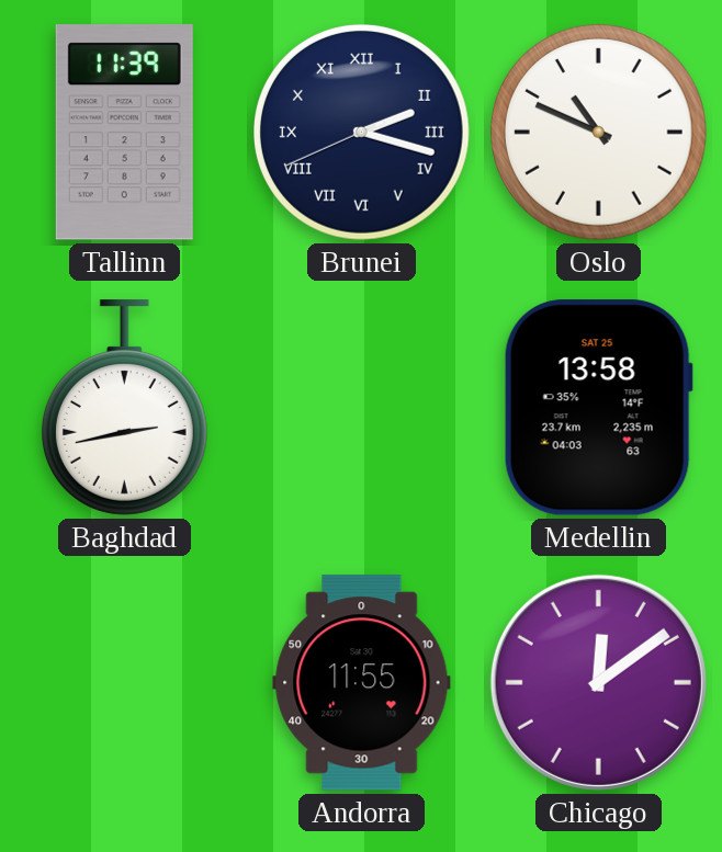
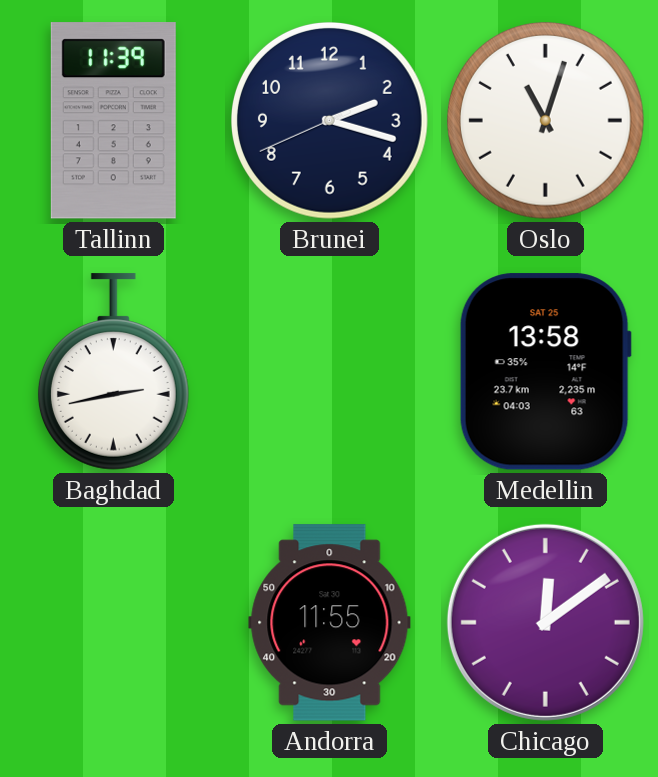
Brunei numerals: Roman -> Arabic (330, 121)
Oslo: 10:49 -> 11:03 (546, 121)
